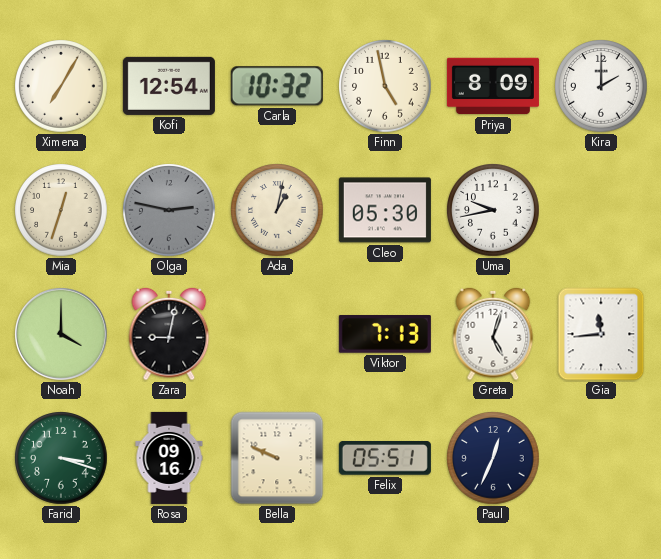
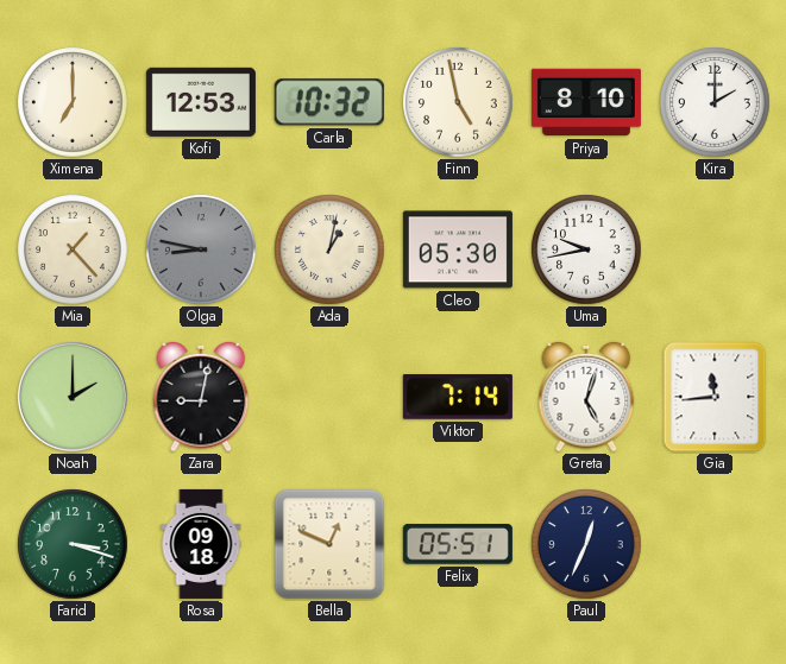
Ximena: 7:05 -> 7:00 (73, 102)
Kofi: 12:54 -> 12:53 (201, 102)
Priya: 8:09 -> 8:10 (586, 102)
Mia: 12:33 -> 1:23 (73, 249)
Olga: 2:47 -> 8:47 (201, 249)
Noah: 4:00 -> 2:00 (74, 398)
Viktor: 7:13 -> 7:14 (458, 398)
Rosa: 09:16 -> 09:18 (201, 544)
Bella: 9:49 -> 12:49 (329, 544)
